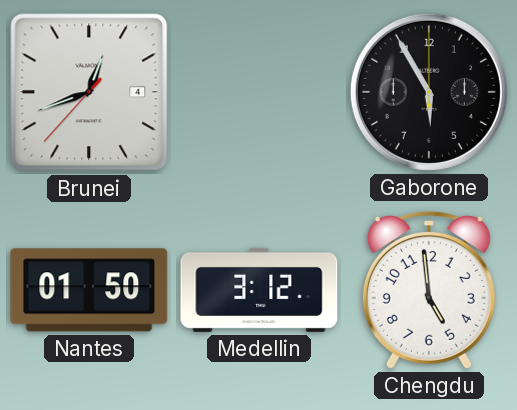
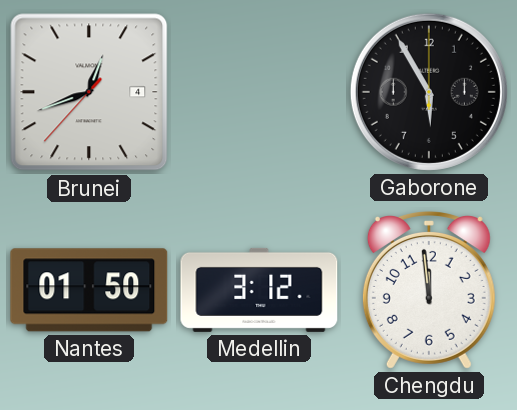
Chengdu: 4:59 -> 11:59 (429, 291)
